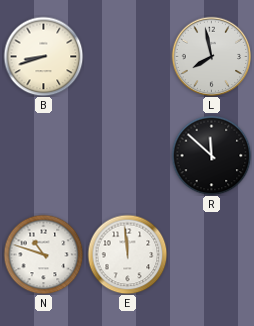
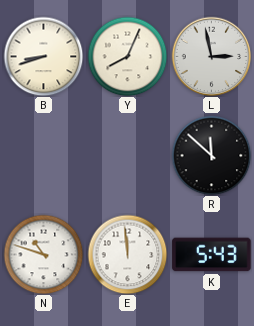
Y: none -> 8:04 (127, 56)
L: 7:58 -> 2:58 (211, 56)
K: none -> 5:43 (212, 255)
